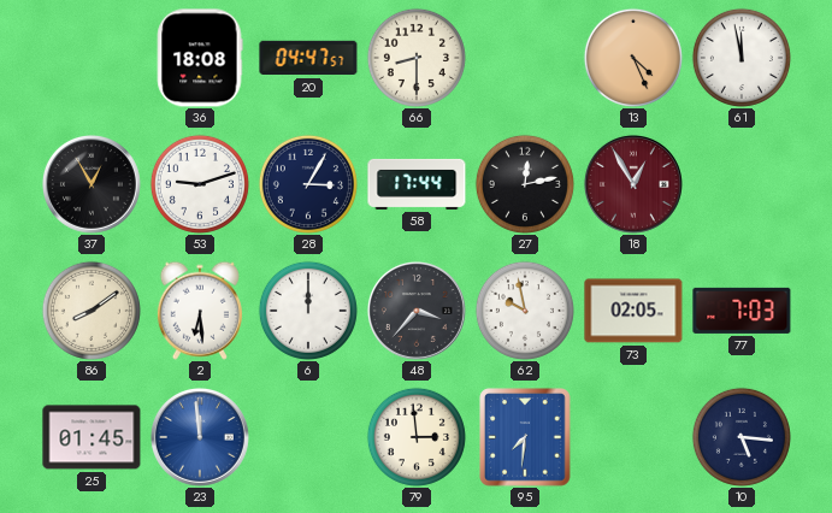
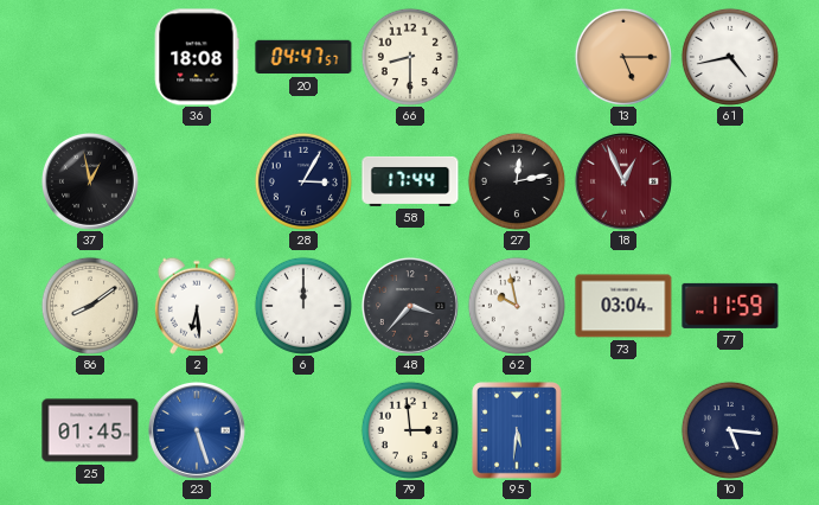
13: 4:26 -> 5:15 (623, 57)
61: 11:58 -> 4:43 (730, 57)
37: 12:55 -> 12:58 (90, 181)
53: 9:12 -> none (200, 184)
18: 12:55 -> 12:56 (623, 181)
73: 02:05 -> 03:04 (623, 306)
77: 7:03 -> 11:59 (730, 306)
23: 11:59 -> 5:27 (197, 430)
95: 7:31 -> 5:31 (517, 430)
